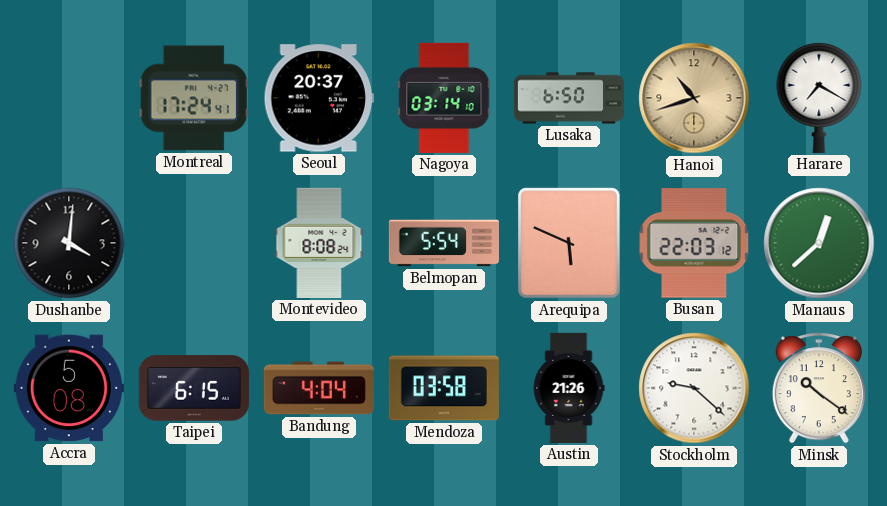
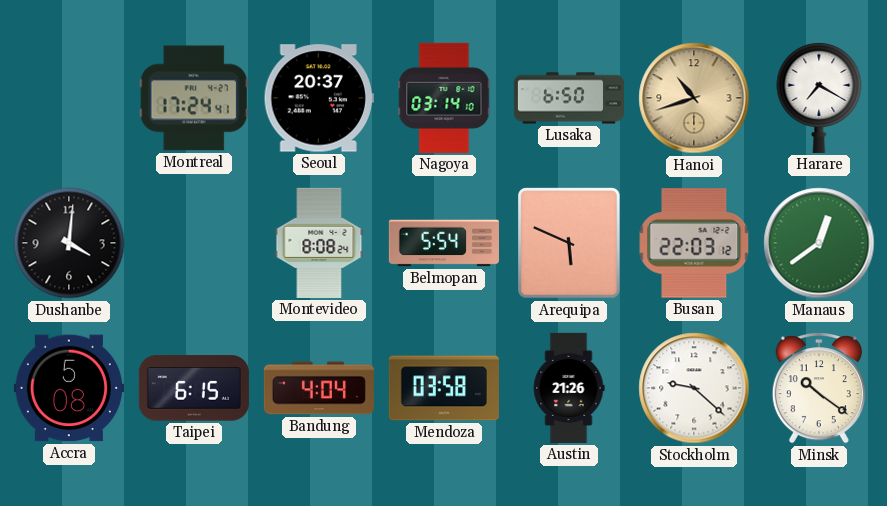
Manaus: 12:38 -> 12:39 (819, 243)
